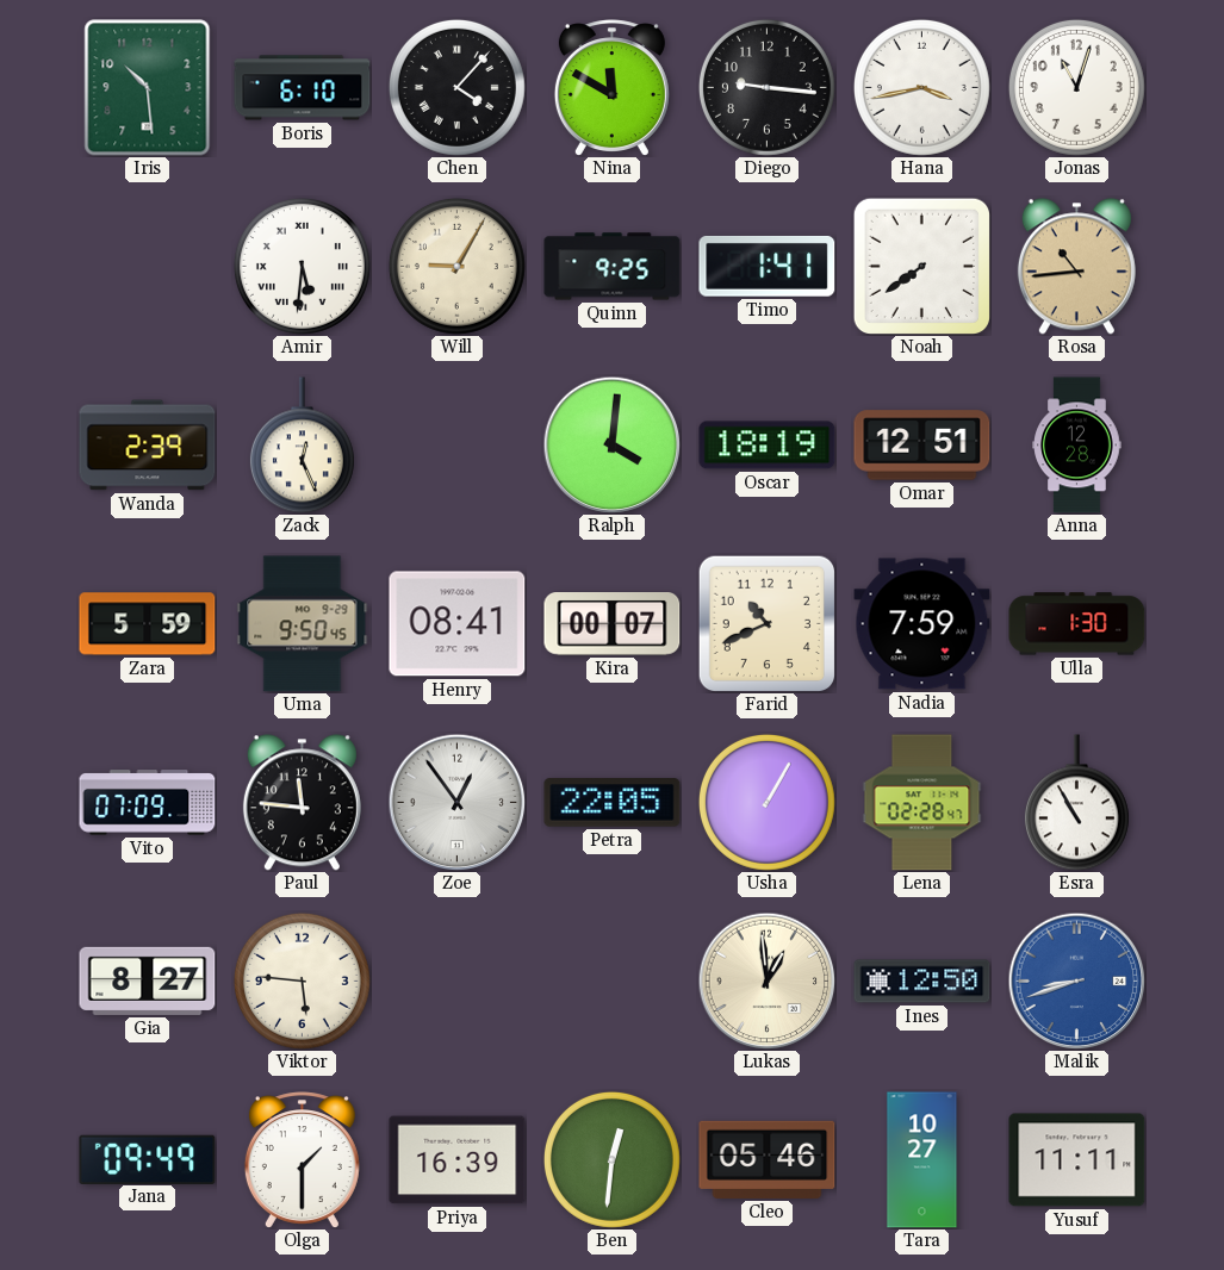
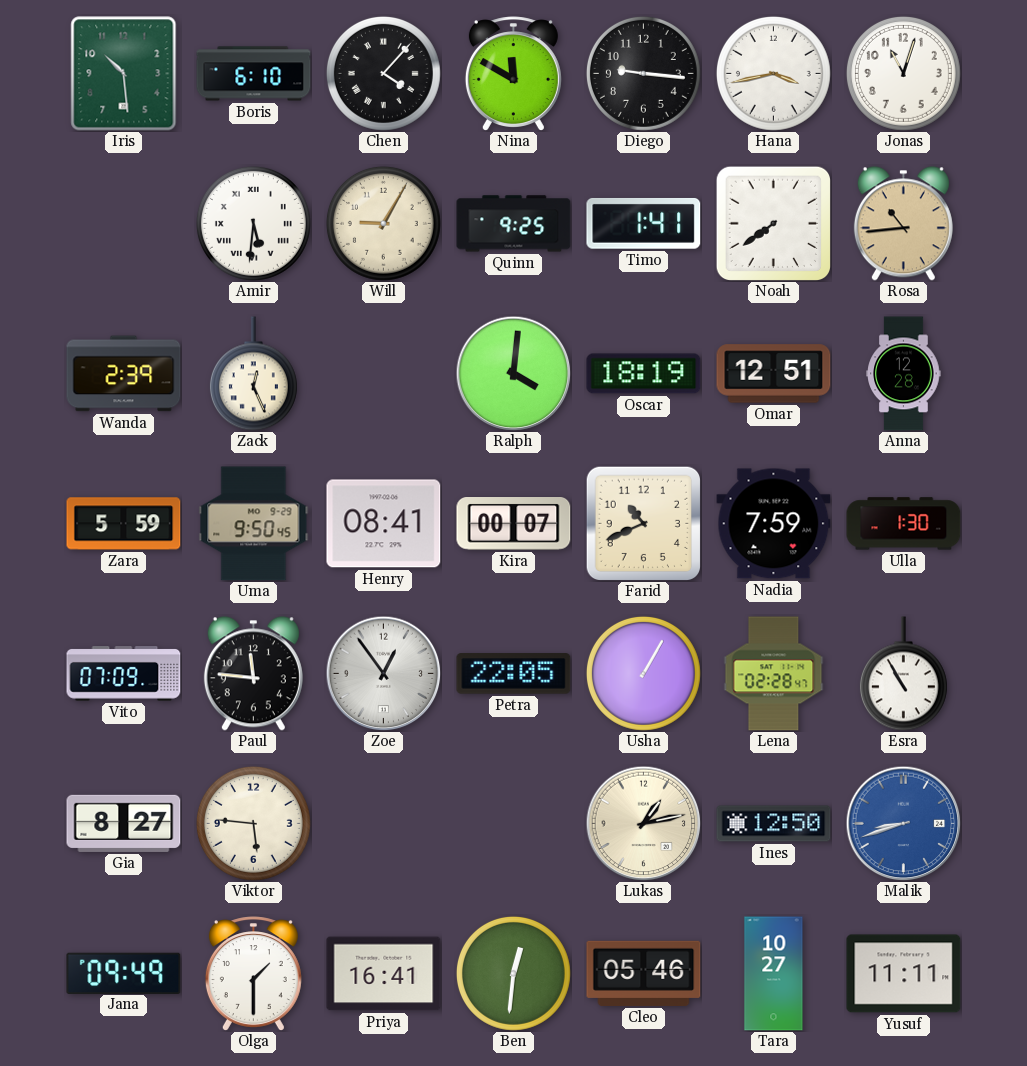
Lukas: 12:59 -> 1:13 (643, 823)
Priya: 16:39 -> 16:41 (384, 974)
